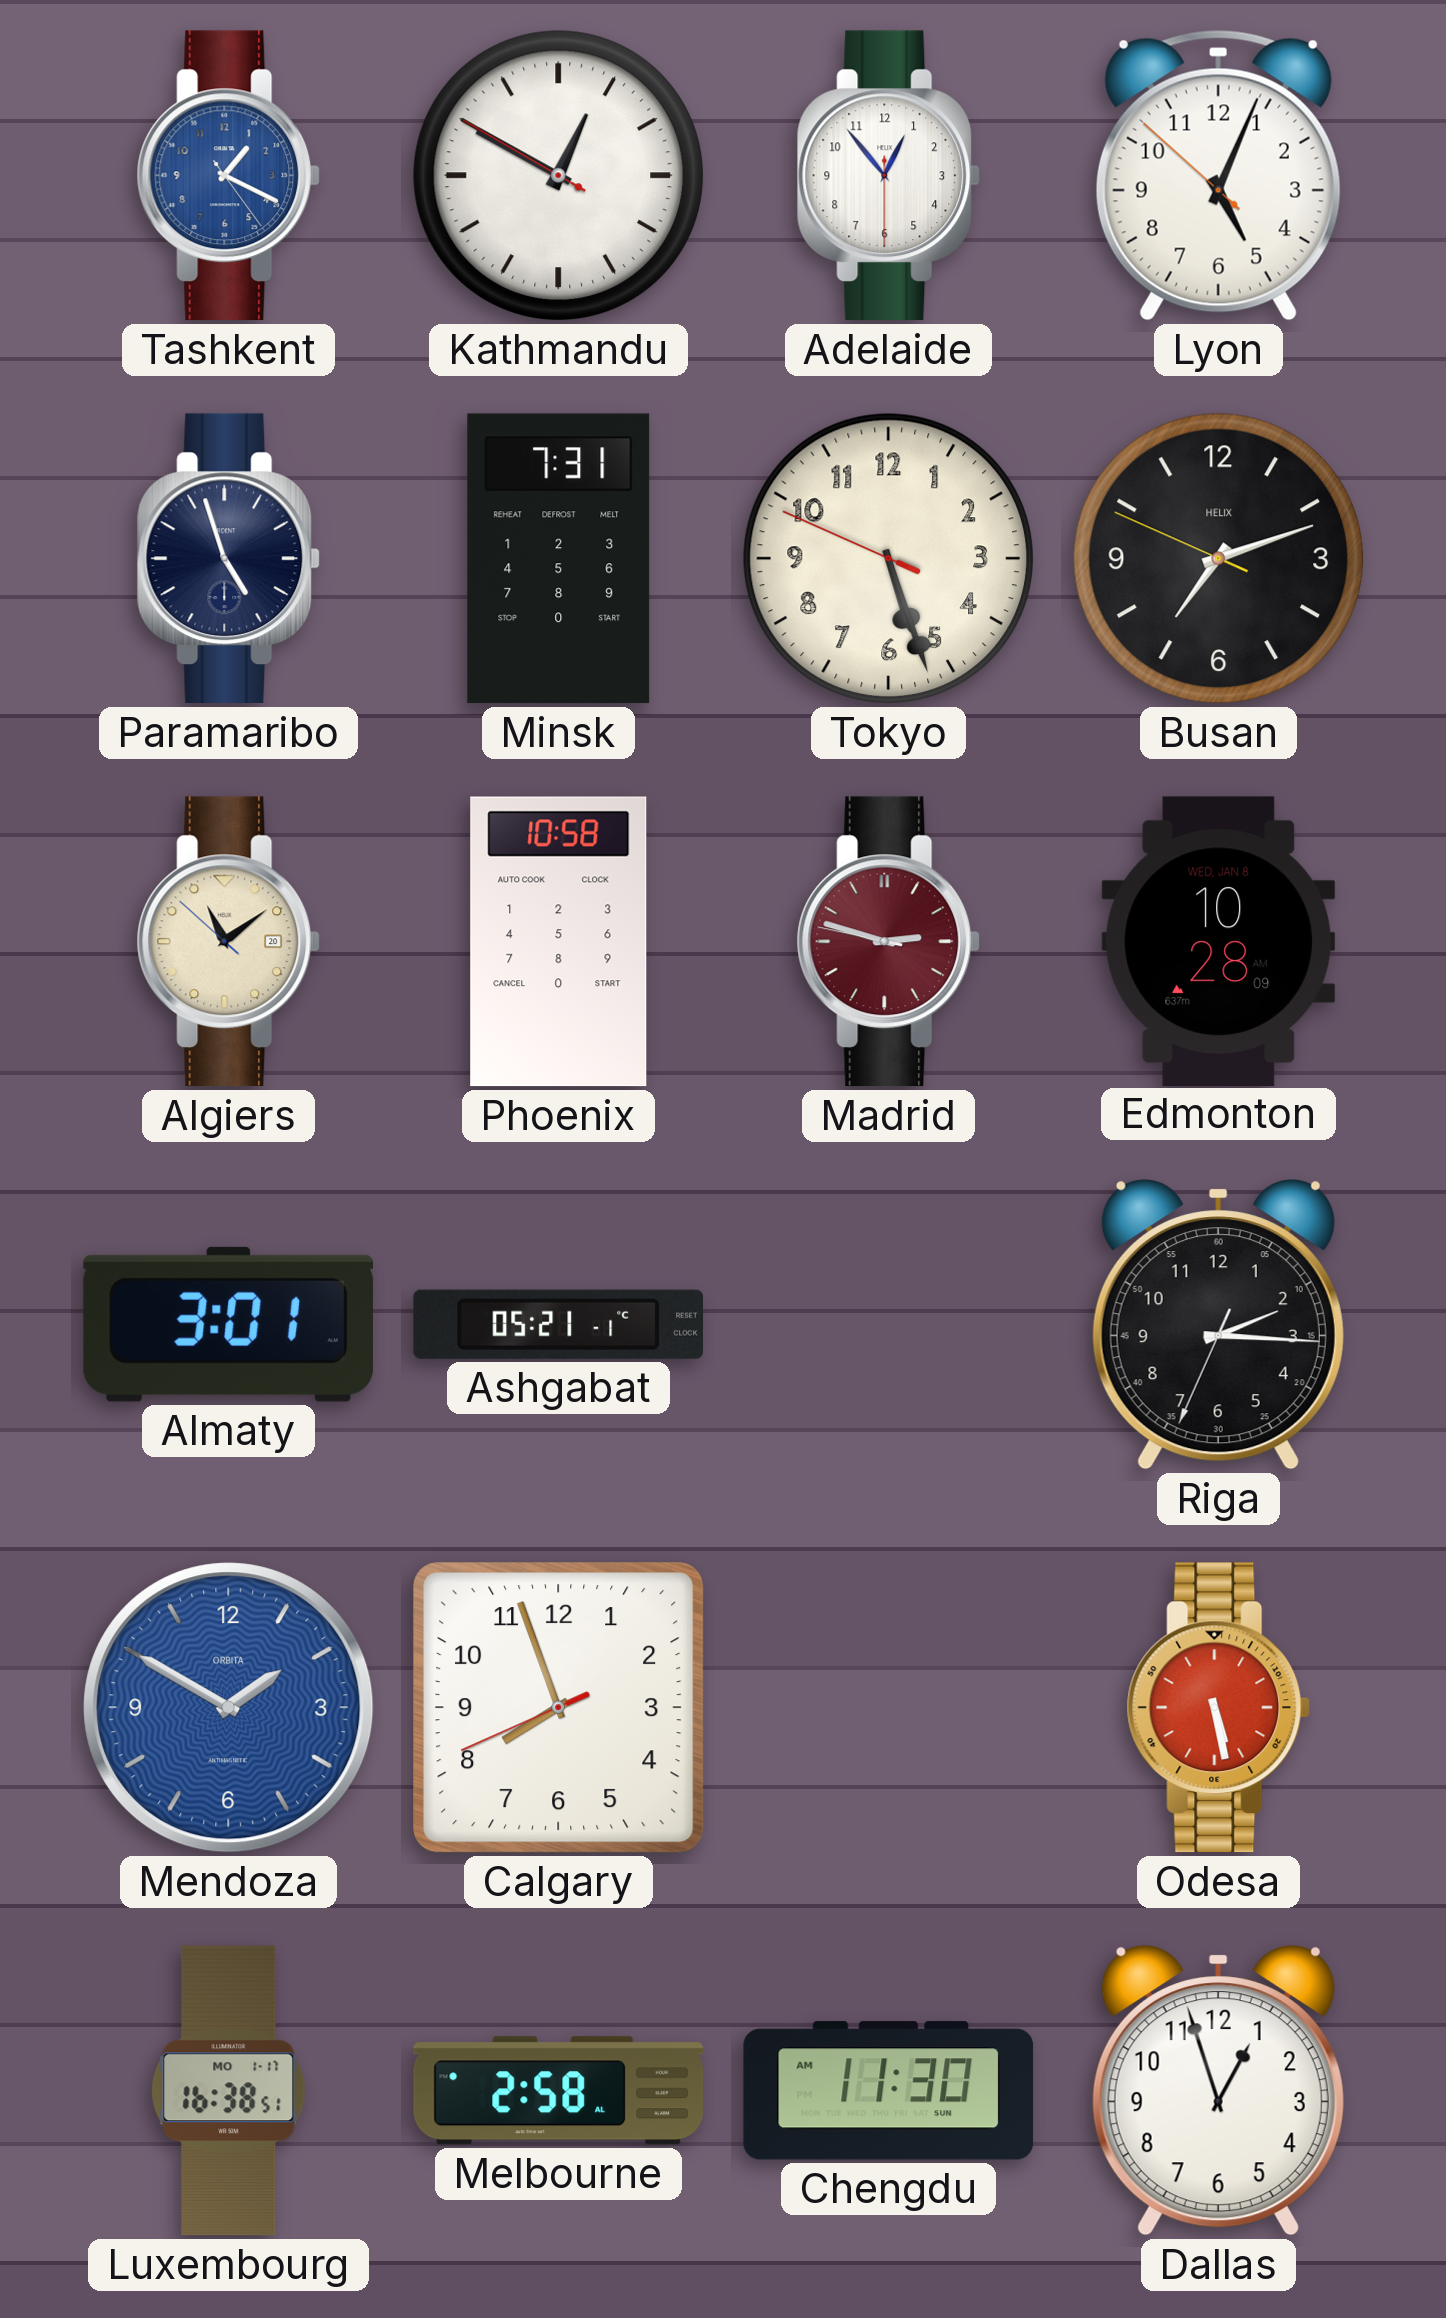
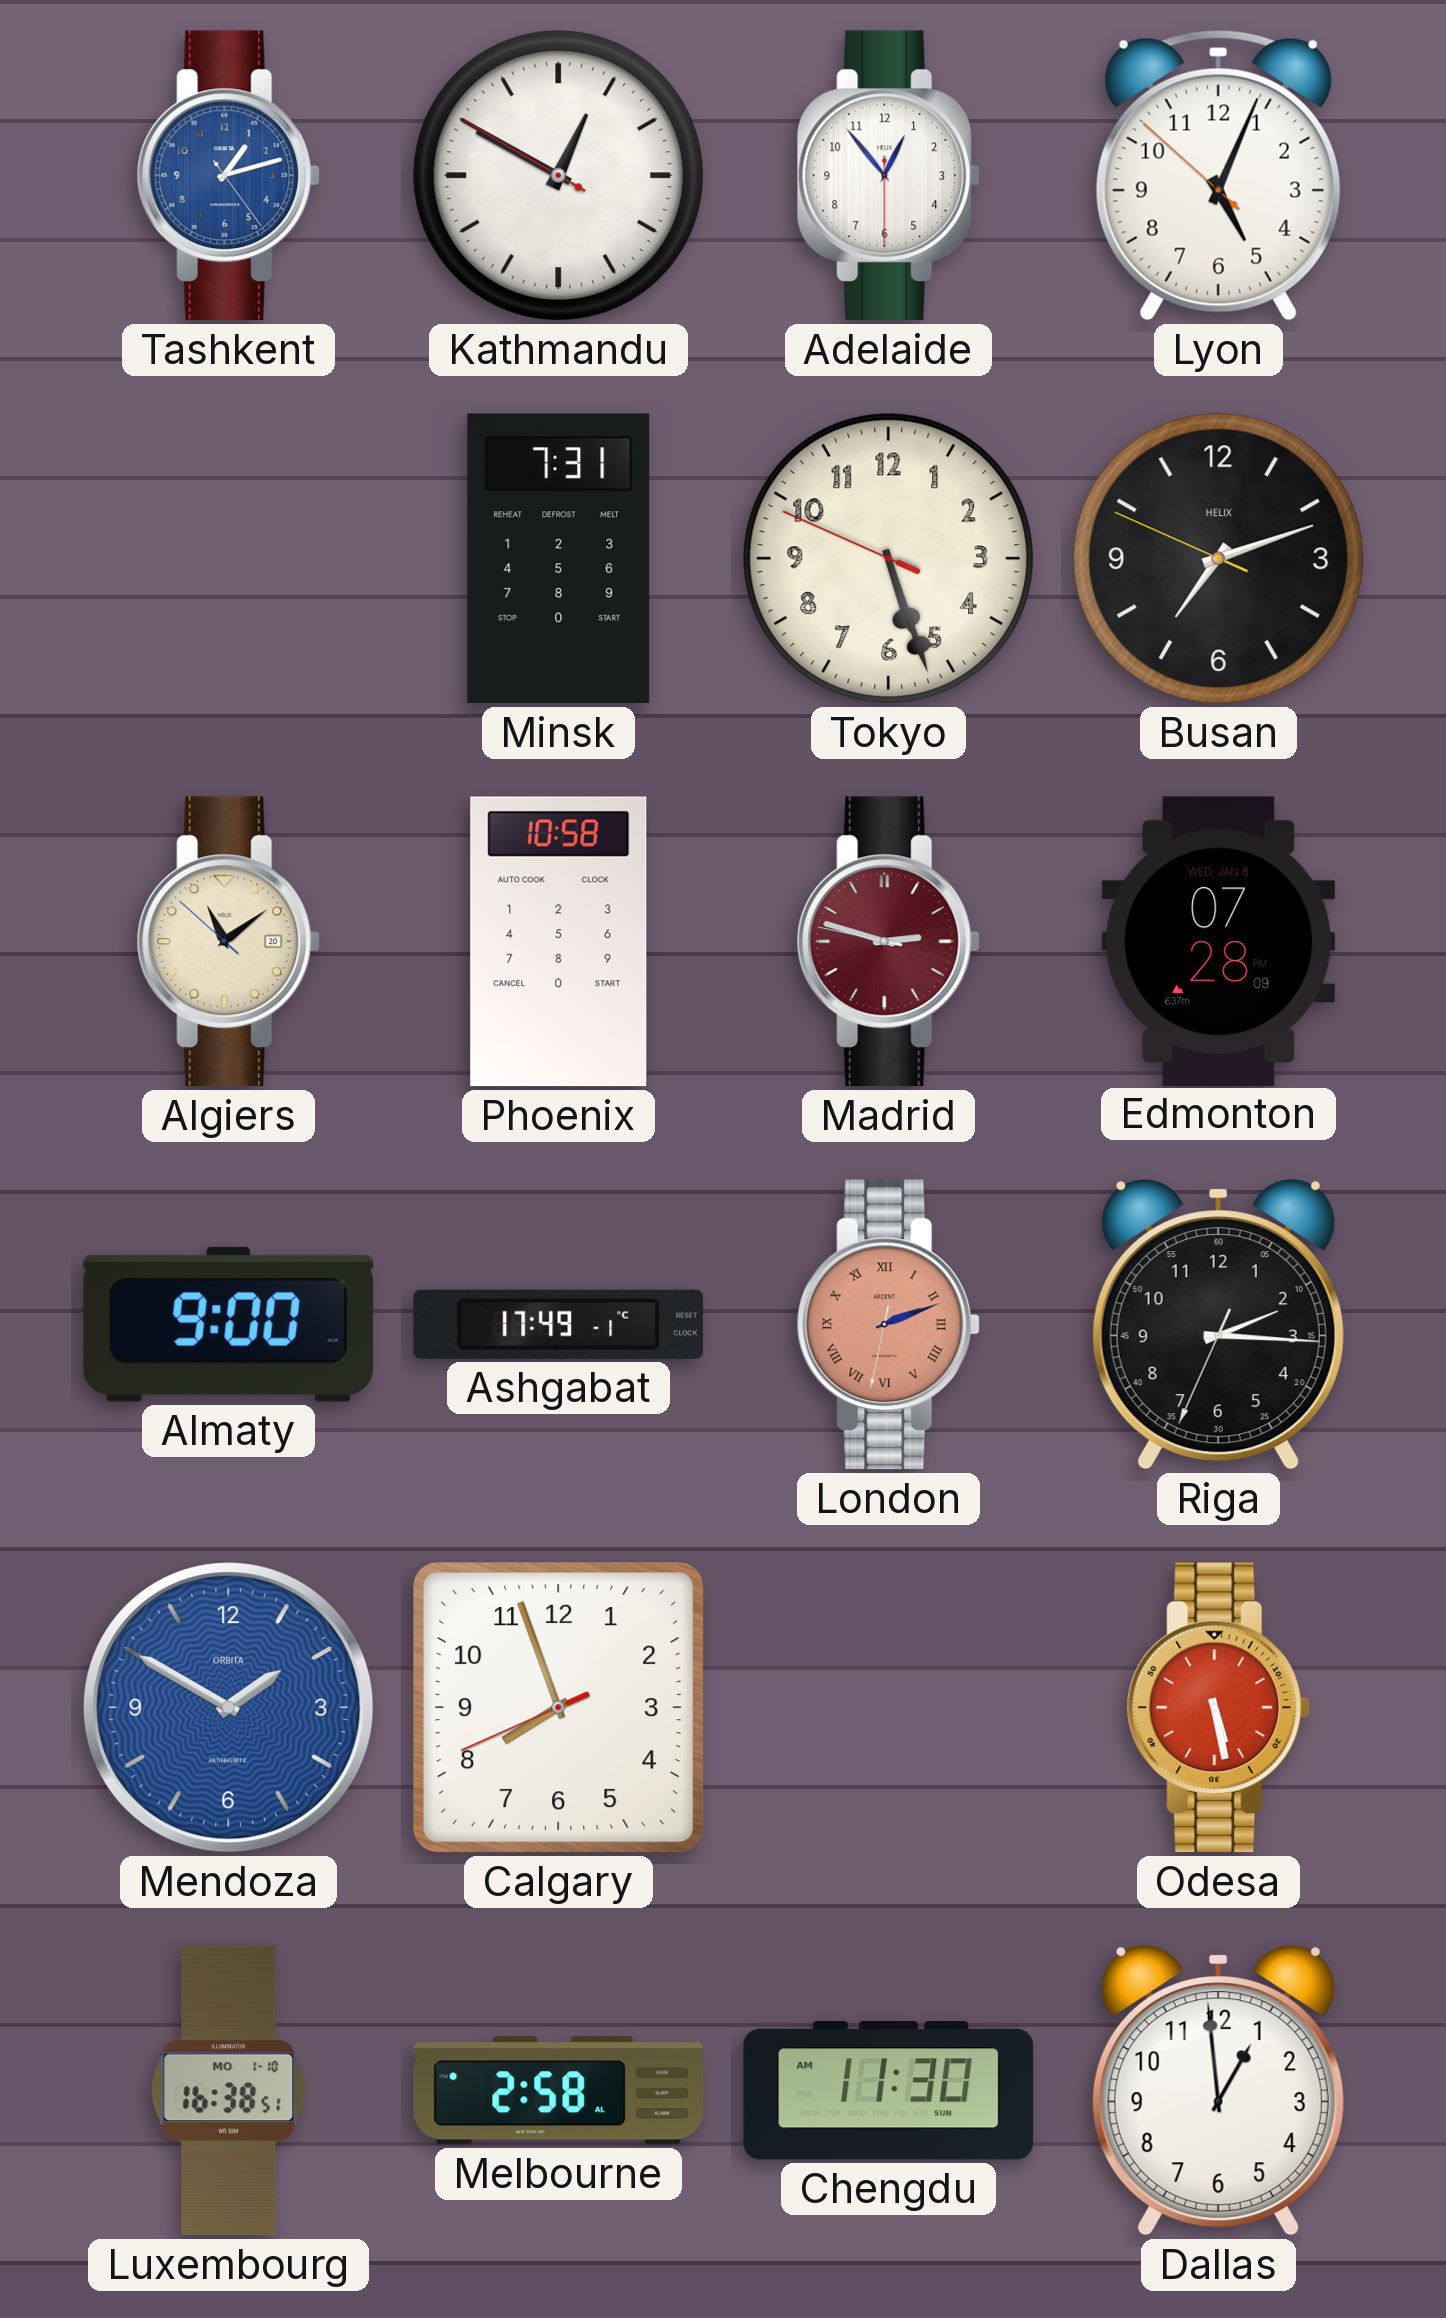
Tashkent: 1:19 -> 1:12 (229, 176)
Paramaribo: 4:57 -> none (229, 559)
Edmonton: 10:28 -> 07:28 (1219, 941)
Almaty: 3:01 -> 9:00 (228, 1324)
Ashgabat: 05:21 -> 17:49 (558, 1324)
London: none -> 2:11 (889, 1325)
Luxembourg date: MO 1-17 -> MO 1-10 (229, 2091)
Dallas: 12:57 -> 12:59 (1218, 2091)
